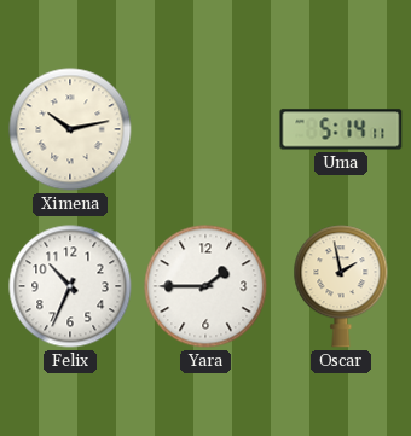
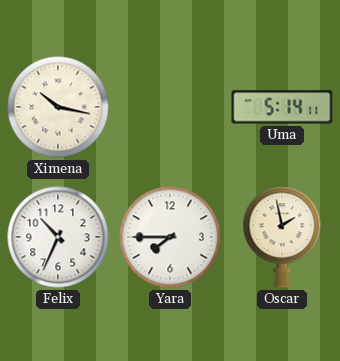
Ximena: 10:13 -> 10:17 (58, 107)
Yara: 1:45 -> 7:45 (170, 237)
